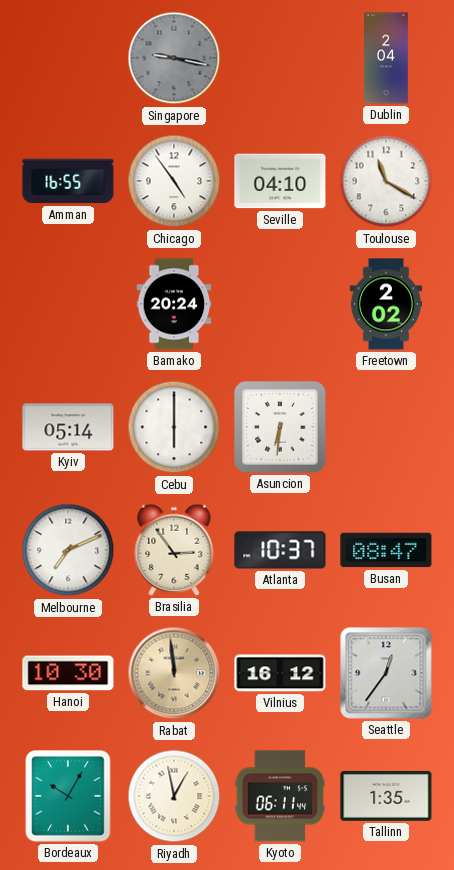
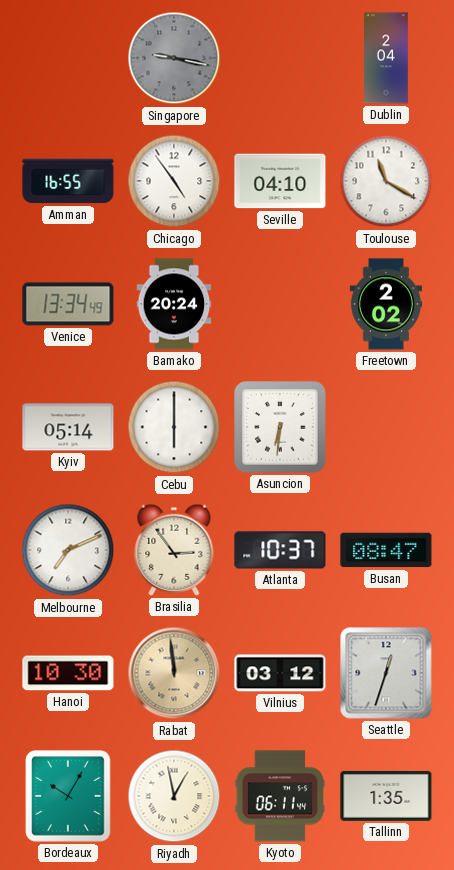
Venice: none -> 13:34 (68, 304)
Vilnius: 16:12 -> 03:12 (280, 673)
Seattle: 12:36 -> 12:33 (386, 673)
